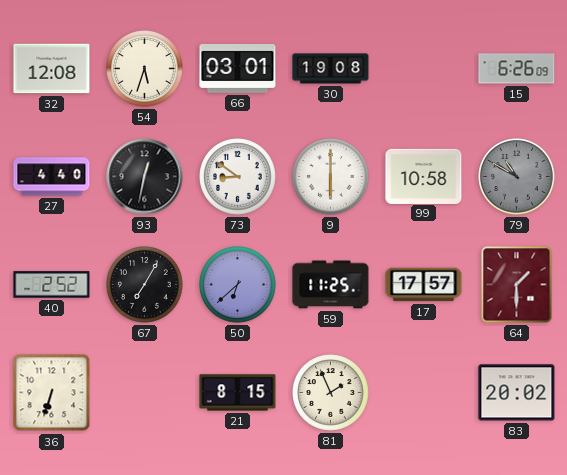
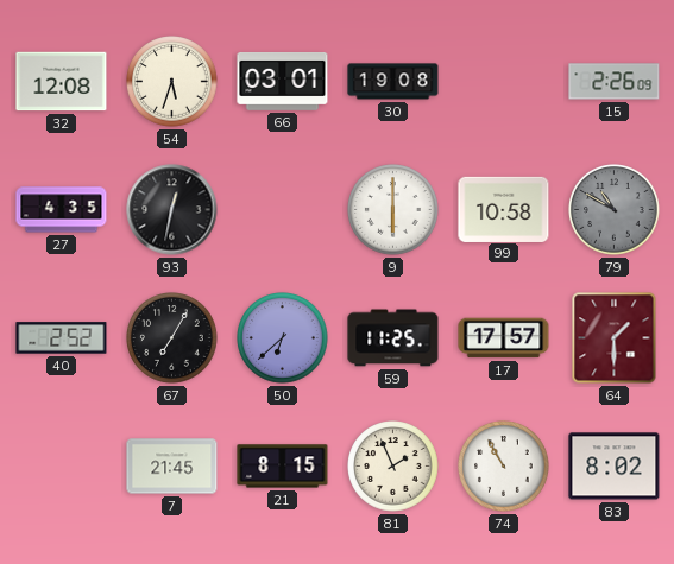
15: 6:26 -> 2:26 (615, 82)
27: 4:40 -> 4:35 (62, 210)
73: 8:51 -> none (238, 177)
36: 6:33 -> none (52, 393)
7: none -> 21:45 (172, 467)
74: none -> 10:55 (504, 467)
83: 20:02 -> 8:02 (615, 467)
